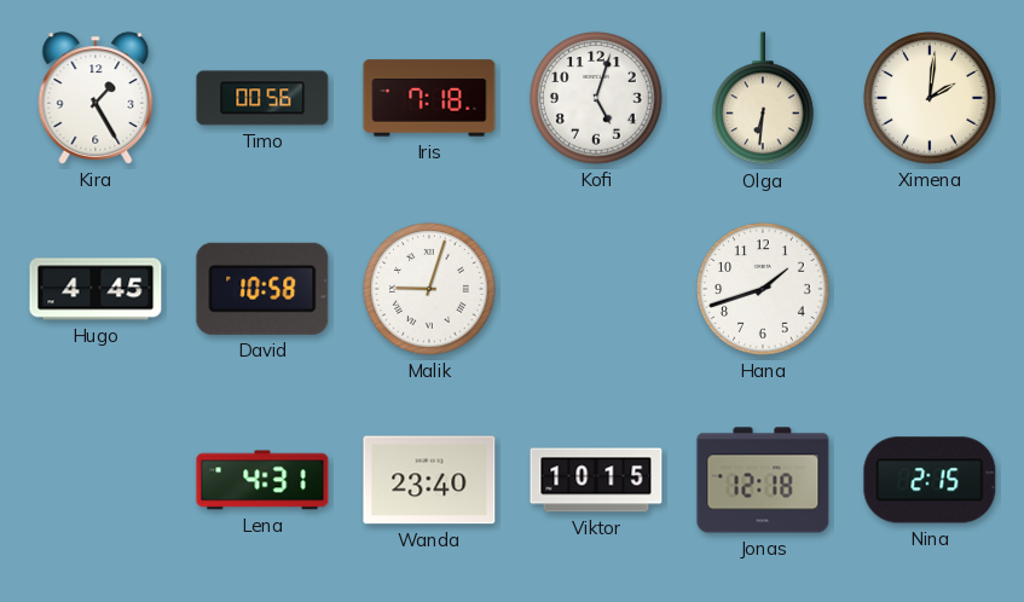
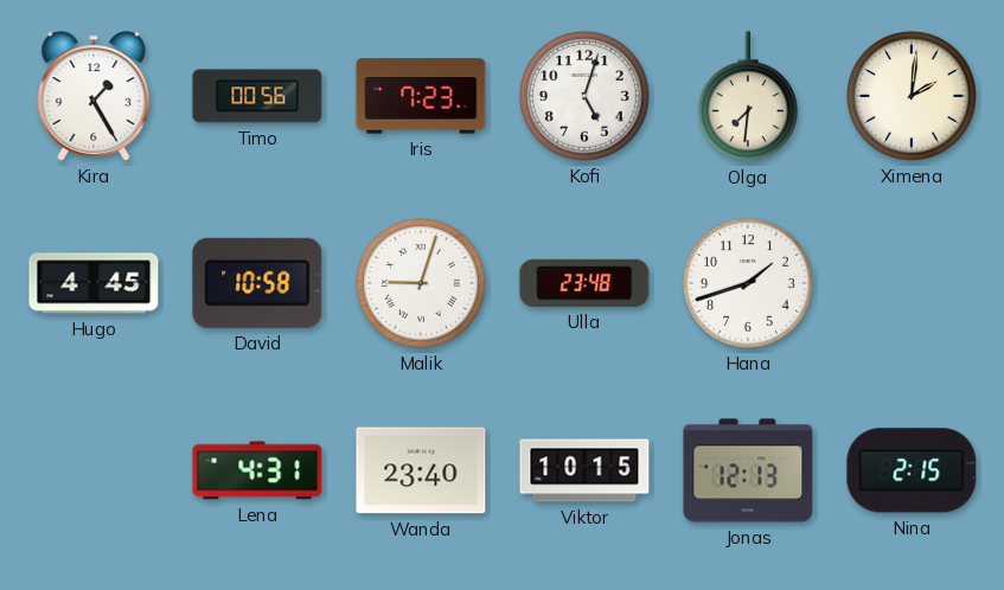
Iris: 7:18 -> 7:23 (421, 96)
Olga: 6:31 -> 7:31 (748, 97)
Ulla: none -> 23:48 (584, 283)
Jonas: 12:18 -> 12:13 (748, 470)
